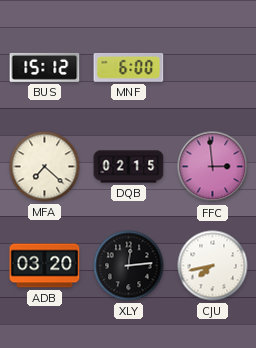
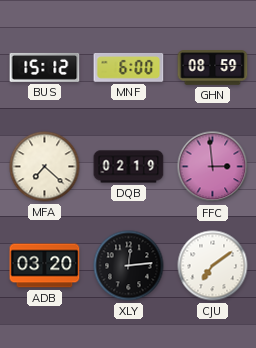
GHN: none -> 08:59 (213, 68)
DQB: 02:15 -> 02:19 (129, 167)
CJU: 7:43 -> 7:09 (213, 266)
